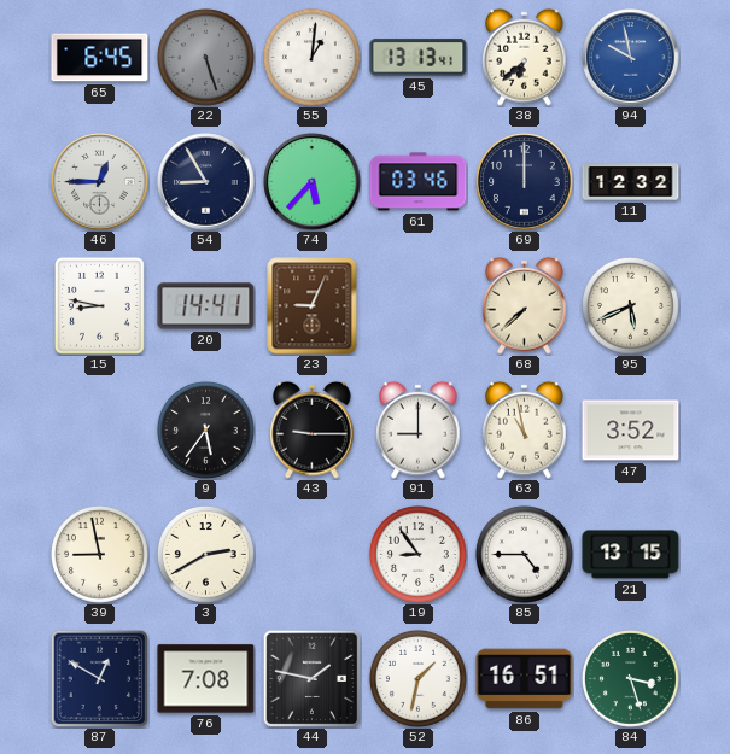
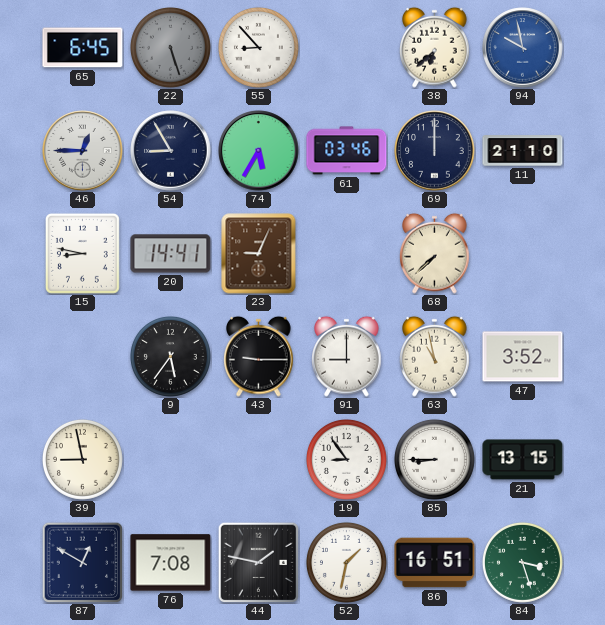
55: 1:01 -> 8:53 (258, 47)
45: 13:13 -> none (419, 58)
74: 5:37 -> 5:35 (259, 151)
11: 12:32 -> 21:10 (523, 151)
95: 5:41 -> none (630, 305)
3: 2:40 -> none (205, 554)
85: 4:45 -> 8:45 (434, 459)
